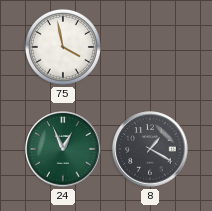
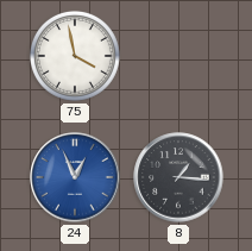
24 dial: green -> blue (75, 177)
8: 1:20 -> 1:16 (178, 177)
